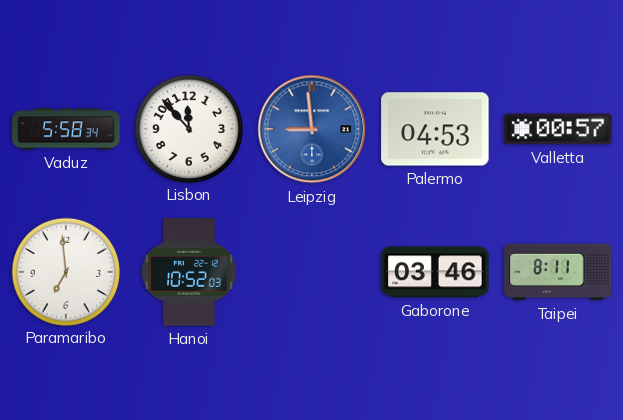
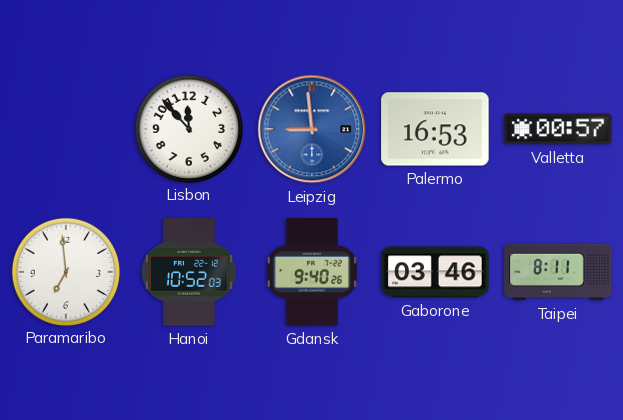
Vaduz: 5:58 -> none (66, 129)
Palermo: 04:53 -> 16:53 (435, 129)
Gdansk: none -> 9:40 (312, 272)
